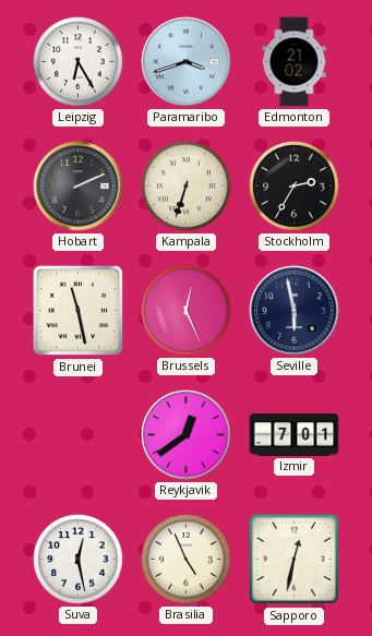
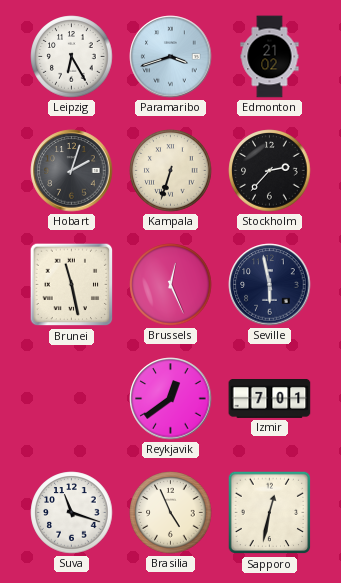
Hobart: 2:11 -> 2:03 (72, 171)
Stockholm: 2:35 -> 2:37 (270, 171)
Suva: 12:28 -> 11:18 (72, 513)
